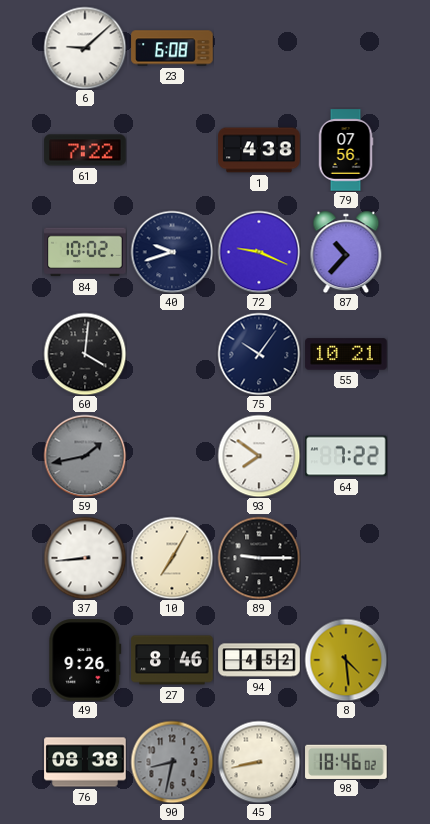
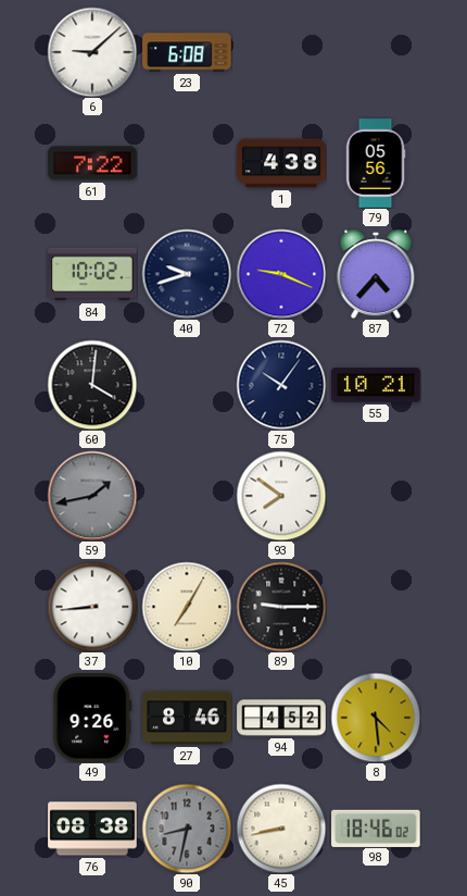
79: 07:56 -> 05:56 (376, 163)
87: 10:37 -> 4:37 (376, 274)
64: 7:22 -> none (346, 456)
